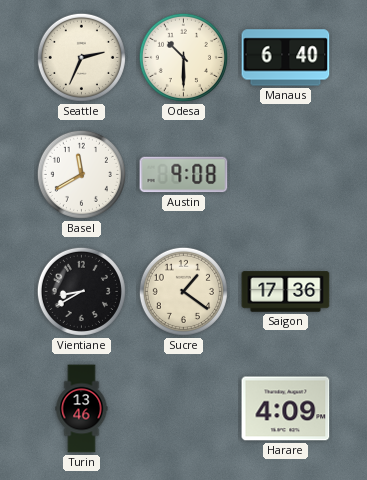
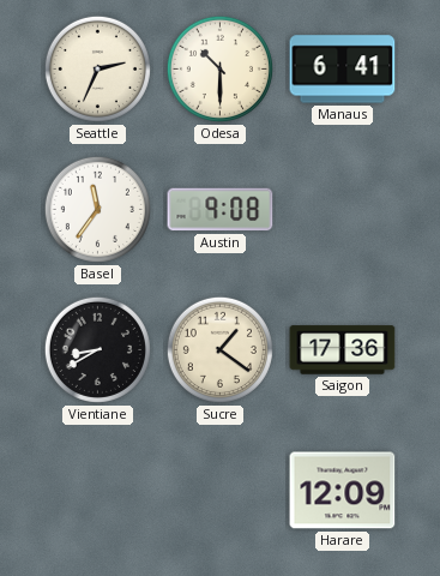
Manaus: 6:40 -> 6:41 (343, 70)
Basel: 11:40 -> 11:36 (97, 209)
Turin: 13:46 -> none (82, 409)
Harare: 4:09 -> 12:09 (343, 491)
